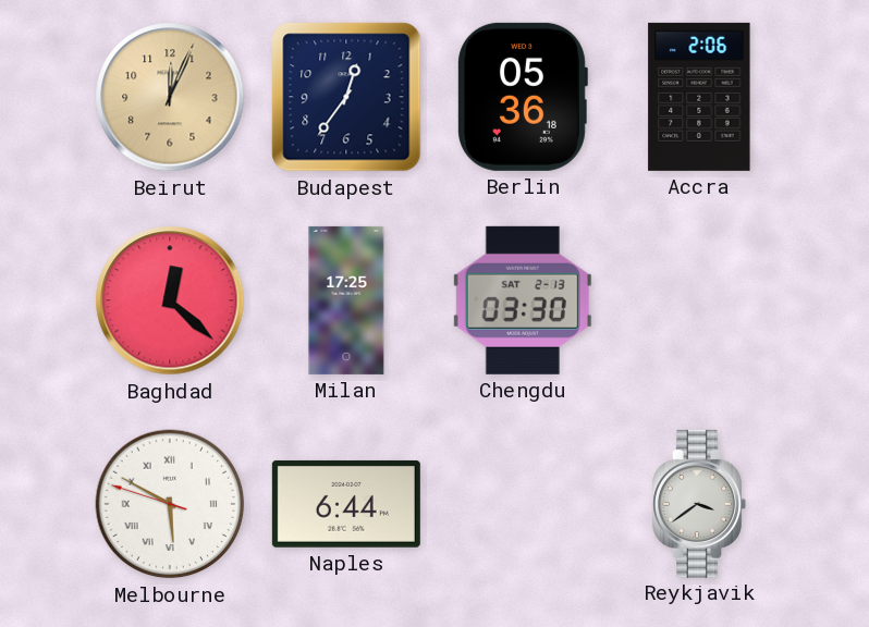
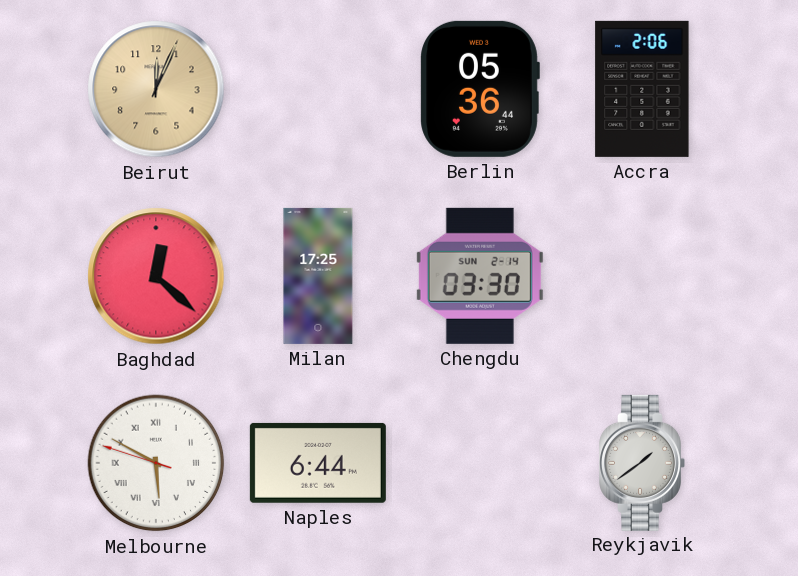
Budapest: 12:36 -> none (346, 97)
Berlin: 05:36:18 -> 05:36:44 (480, 89)
Chengdu date: SAT 2-13 -> SUN 2-14 (480, 276)
Reykjavik: 3:39 -> 1:39 (642, 463)
